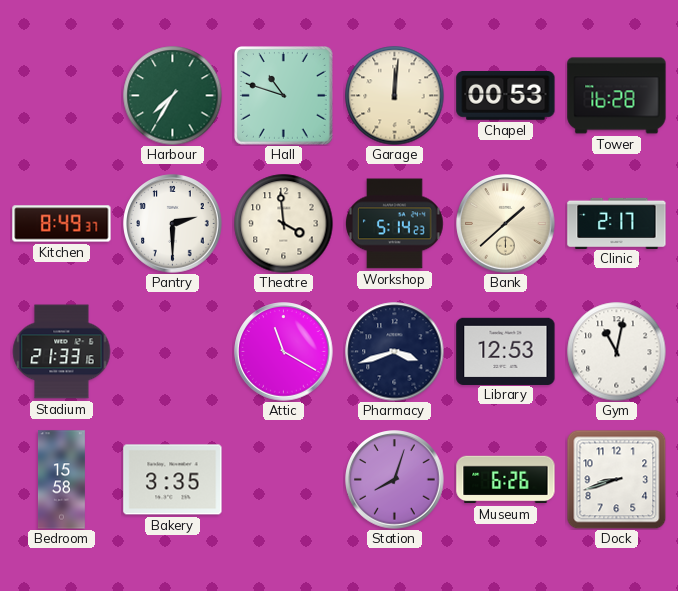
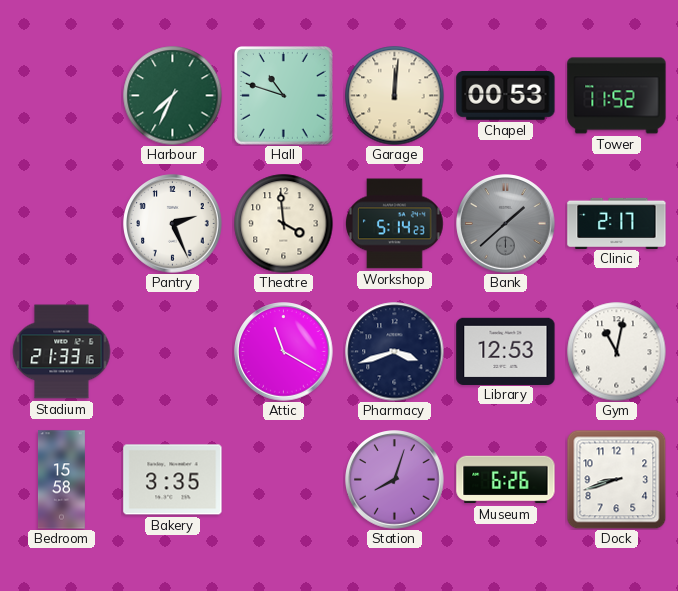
Harbour: 7:35 -> 7:34 (173, 96)
Tower: 16:28 -> 11:52 (617, 96)
Kitchen: 8:49 -> none (62, 224)
Pantry: 2:30 -> 2:26 (173, 224)
Bank dial: cream -> grey (506, 224)
